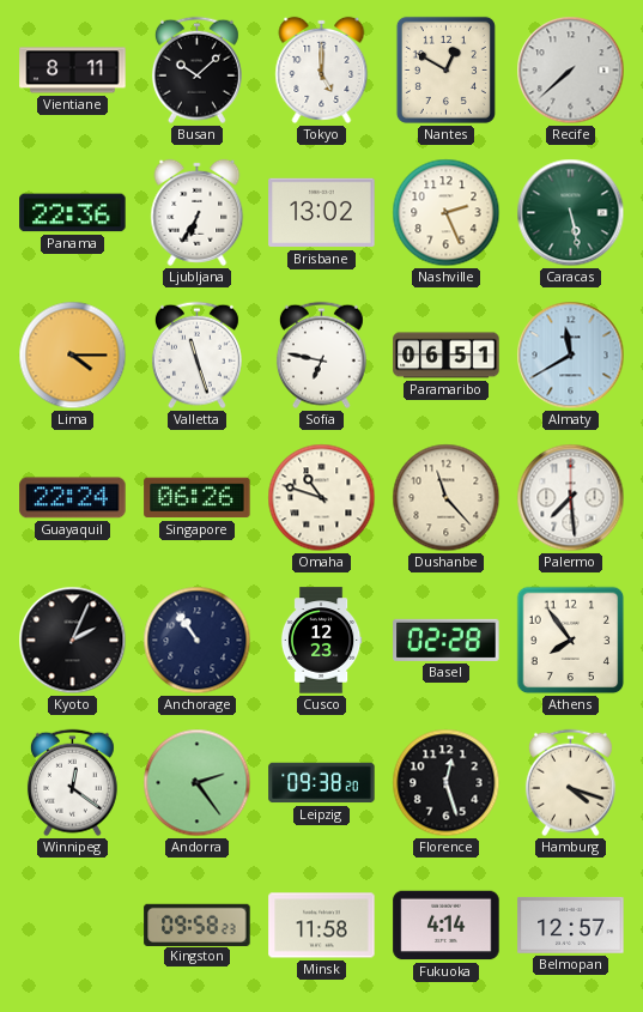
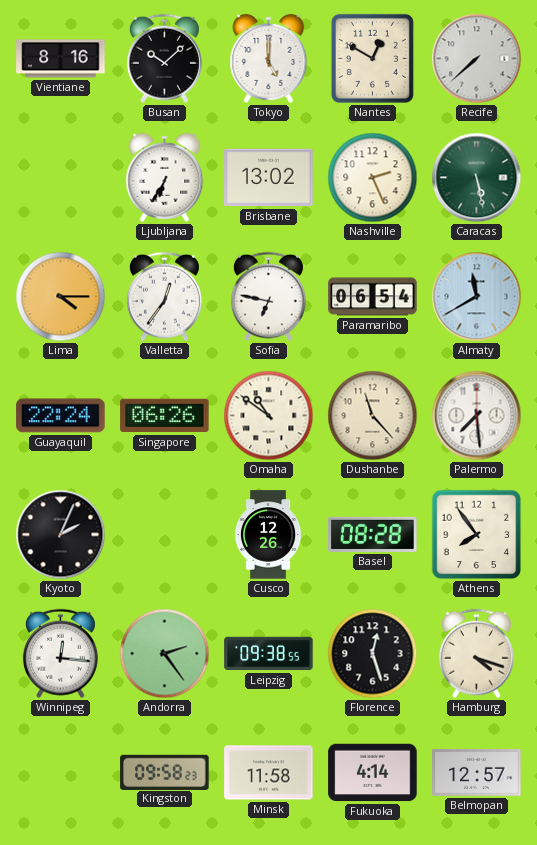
Vientiane: 8:11 -> 8:16 (61, 59)
Panama: 22:36 -> none (73, 213)
Valletta: 11:27 -> 12:36 (164, 297)
Paramaribo: 06:51 -> 06:54 (373, 297)
Omaha: 10:48 -> 10:51 (269, 416)
Anchorage: 10:54 -> none (198, 641)
Cusco: 12:23 -> 12:26 (268, 535)
Basel: 02:28 -> 08:28 (373, 534)
Winnipeg: 12:21 -> 12:16 (60, 654)
Leipzig: 09:38:20 -> 09:38:55 (269, 654)
